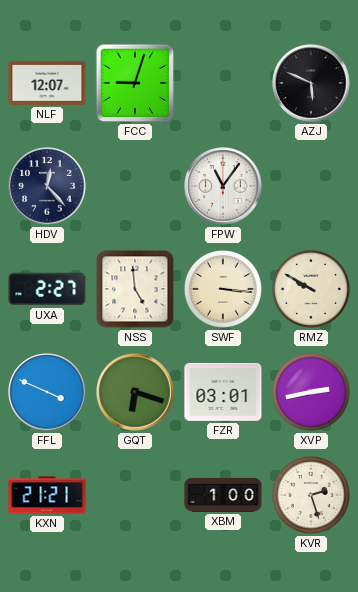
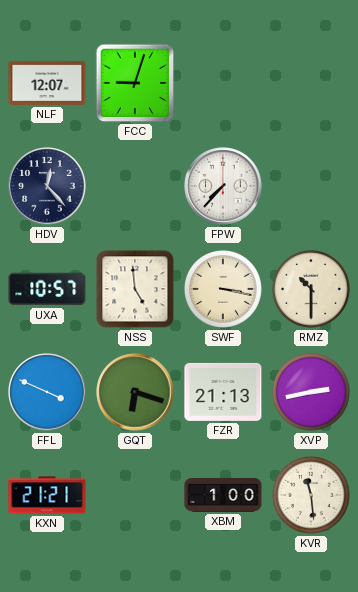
AZJ: 5:49 -> none (311, 83)
FPW: 11:06 -> 7:37 (223, 186)
UXA: 2:27 -> 10:57 (47, 289)
SWF: 3:16 -> 3:17 (223, 289)
RMZ: 9:50 -> 10:30 (311, 289)
FZR: 03:01 -> 21:13 (223, 392)
KVR: 2:27 -> 11:29 (311, 495)
